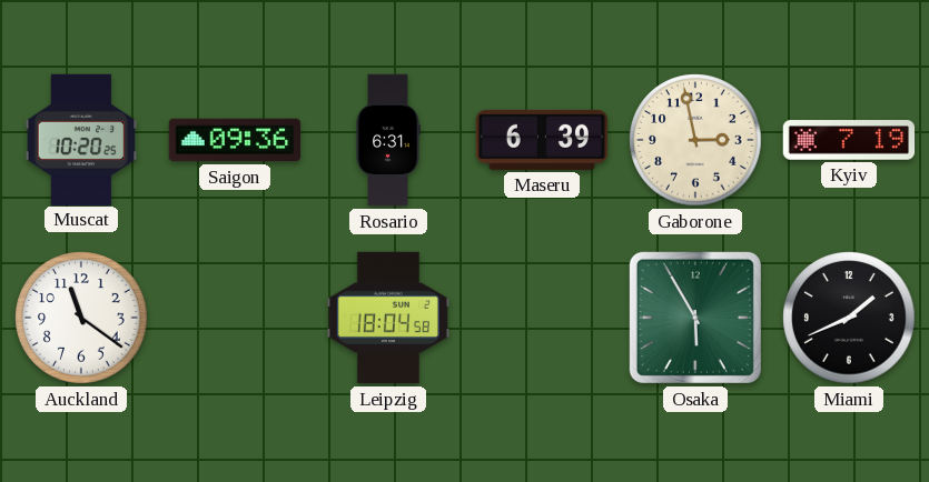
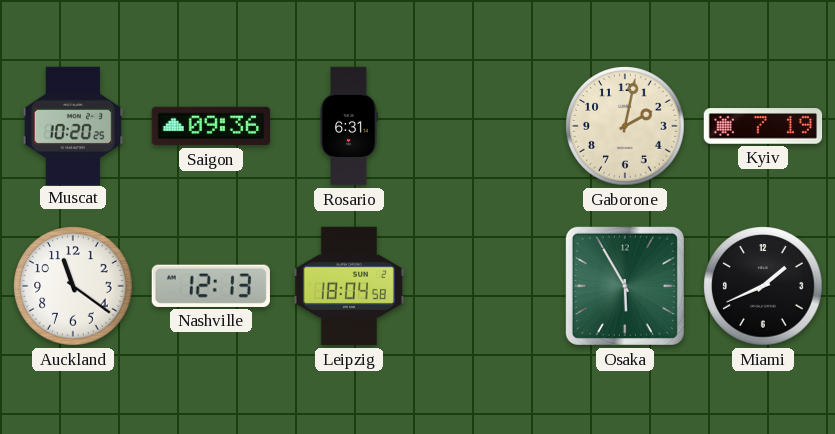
Maseru: 6:39 -> none (542, 140)
Gaborone: 2:58 -> 2:02 (625, 126)
Nashville: none -> 12:13 (211, 286)
